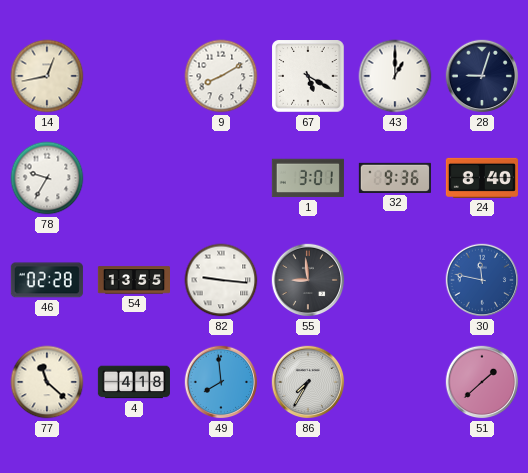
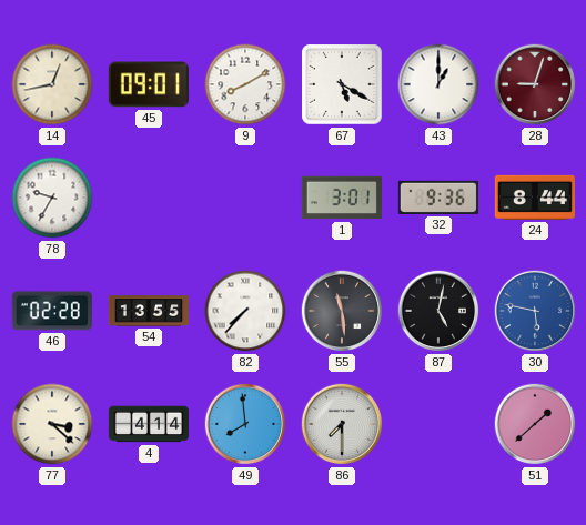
45: none -> 09:01 (149, 84)
28 dial: navy -> burgundy (535, 84)
24: 8:40 -> 8:44 (535, 198)
82: 9:16 -> 7:37 (245, 311)
55: 8:59 -> 11:29 (342, 311)
87: none -> 5:02 (438, 311)
30: 11:47 -> 5:47 (535, 311)
77: 11:22 -> 3:22 (52, 424)
4: 4:18 -> 4:14 (149, 424)
86: 7:35 -> 7:30 (342, 424)
